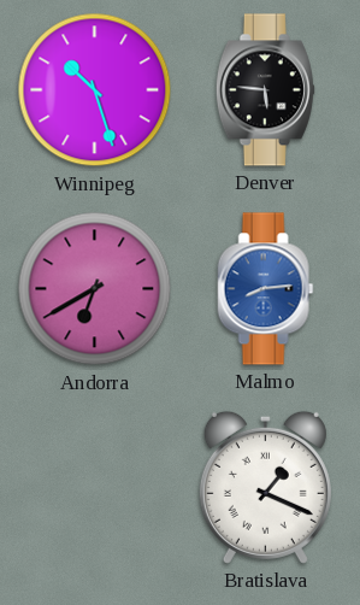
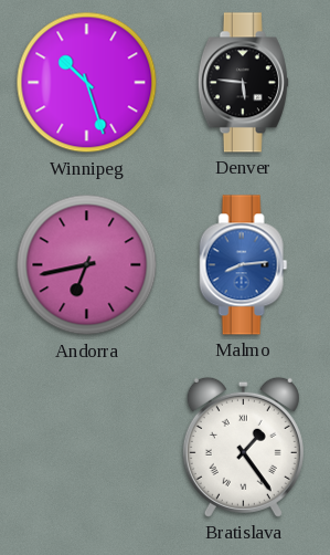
Andorra: 6:40 -> 6:43 (87, 265)
Bratislava: 1:19 -> 1:24 (243, 447)
